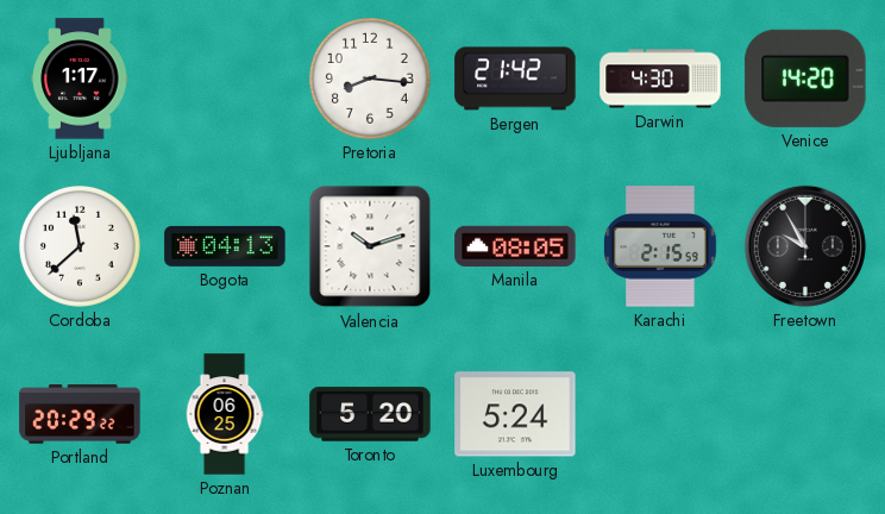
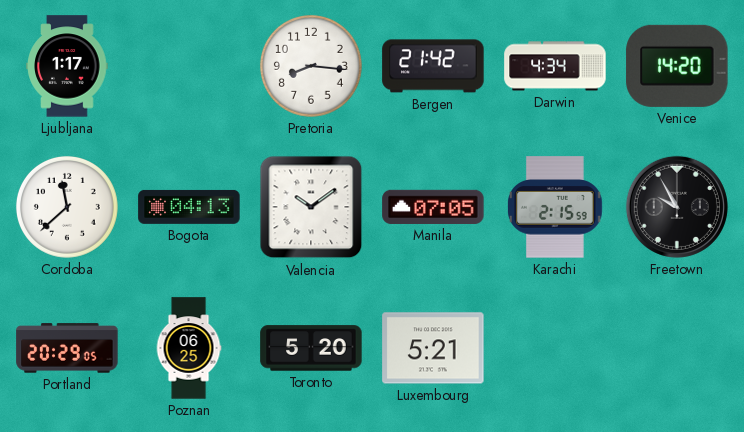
Darwin: 4:30 -> 4:34 (555, 66)
Valencia: 10:12 -> 10:09 (311, 207)
Manila: 08:05 -> 07:05 (433, 207)
Portland: 20:29:22 -> 20:29:05 (67, 348)
Luxembourg: 5:24 -> 5:21 (433, 348)
